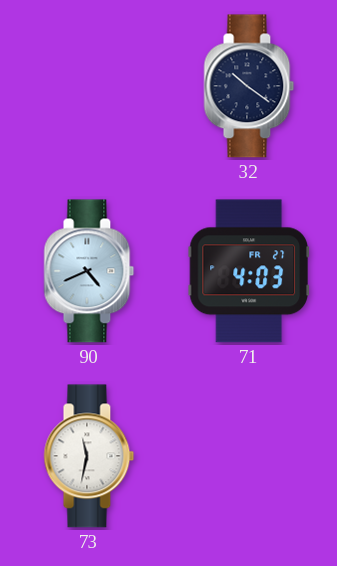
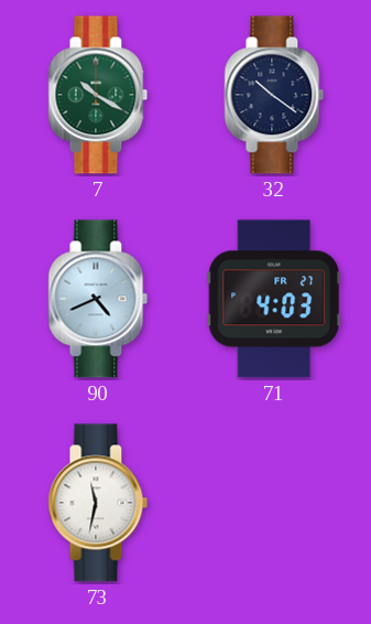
7: none -> 10:20 (98, 95)
